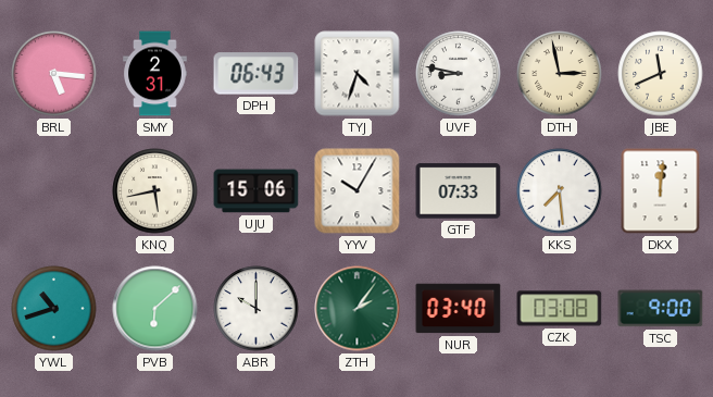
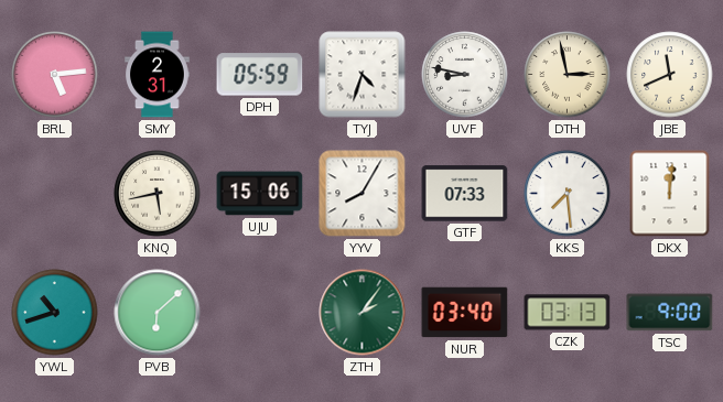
BRL: 5:16 -> 5:14 (55, 75)
DPH: 06:43 -> 05:59 (260, 75)
YYV: 10:05 -> 8:05 (363, 194)
ABR: 10:00 -> none (257, 309)
CZK: 03:08 -> 03:13 (568, 313)
